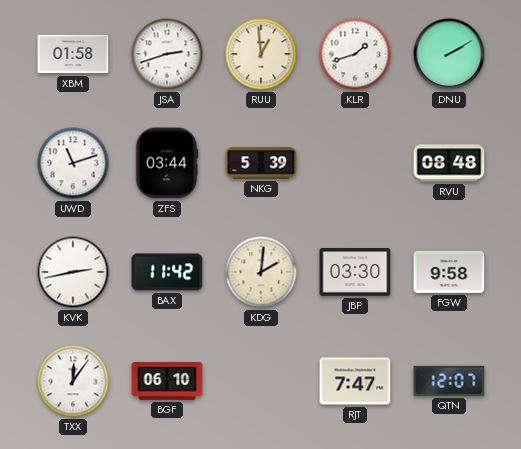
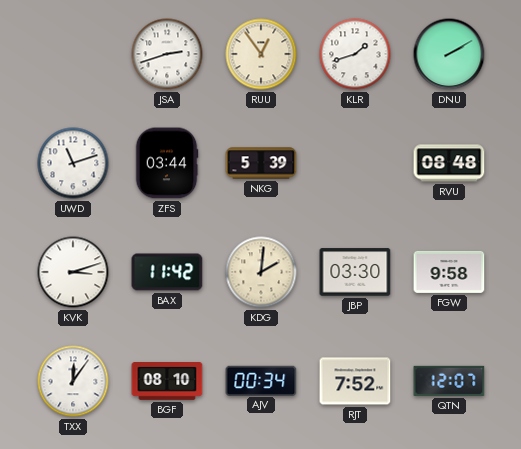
XBM: 01:58 -> none (73, 54)
RUU: 12:59 -> 12:54 (261, 54)
KVK: 2:43 -> 3:12 (73, 272)
BGF: 06:10 -> 08:10 (167, 382)
AJV: none -> 00:34 (261, 380)
RJT: 7:47 -> 7:52 (355, 381)
